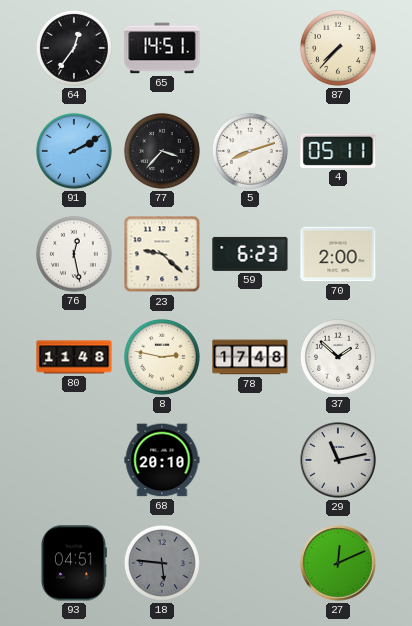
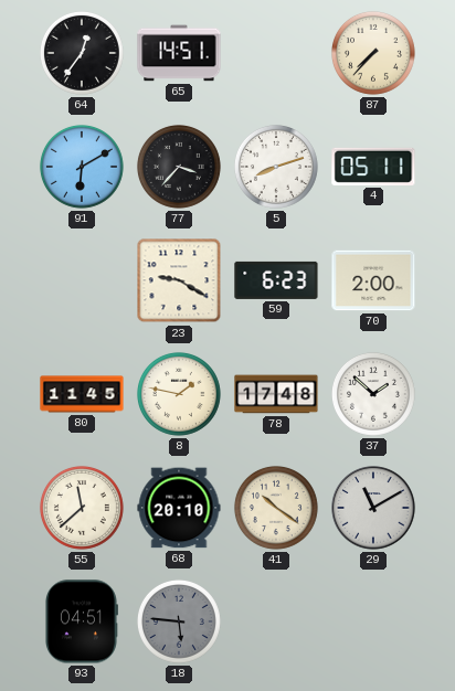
91: 2:10 -> 6:10 (82, 167)
76: 12:28 -> none (74, 254)
23: 9:22 -> 9:20 (179, 280)
80: 11:48 -> 11:45 (82, 394)
8: 2:47 -> 1:47 (179, 394)
55: none -> 11:38 (82, 508)
41: none -> 10:21 (276, 508)
29: 11:13 -> 11:10 (373, 508)
27: 12:11 -> none (338, 563)
